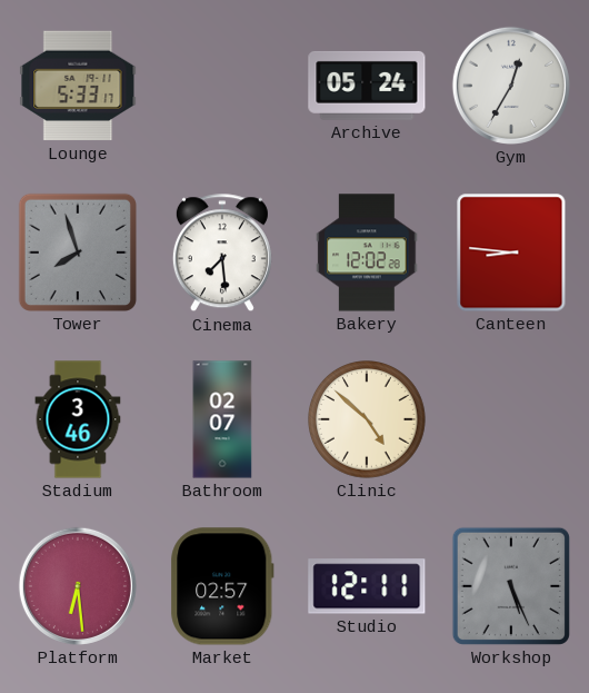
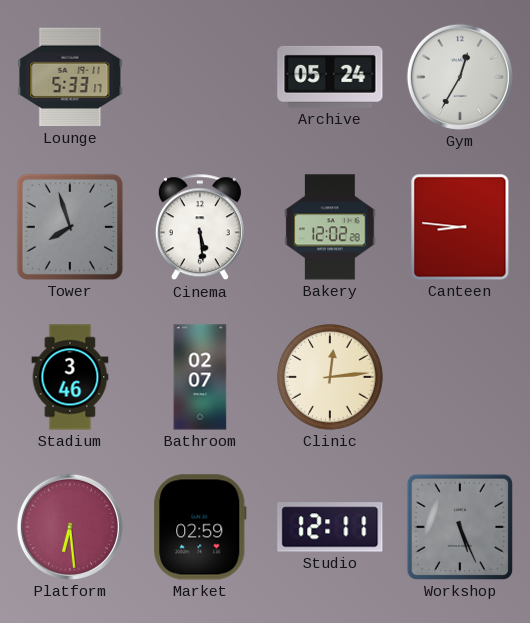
Cinema: 7:29 -> 5:29 (200, 228)
Clinic: 4:52 -> 12:14 (331, 378)
Market: 02:57 -> 02:59 (200, 527)
